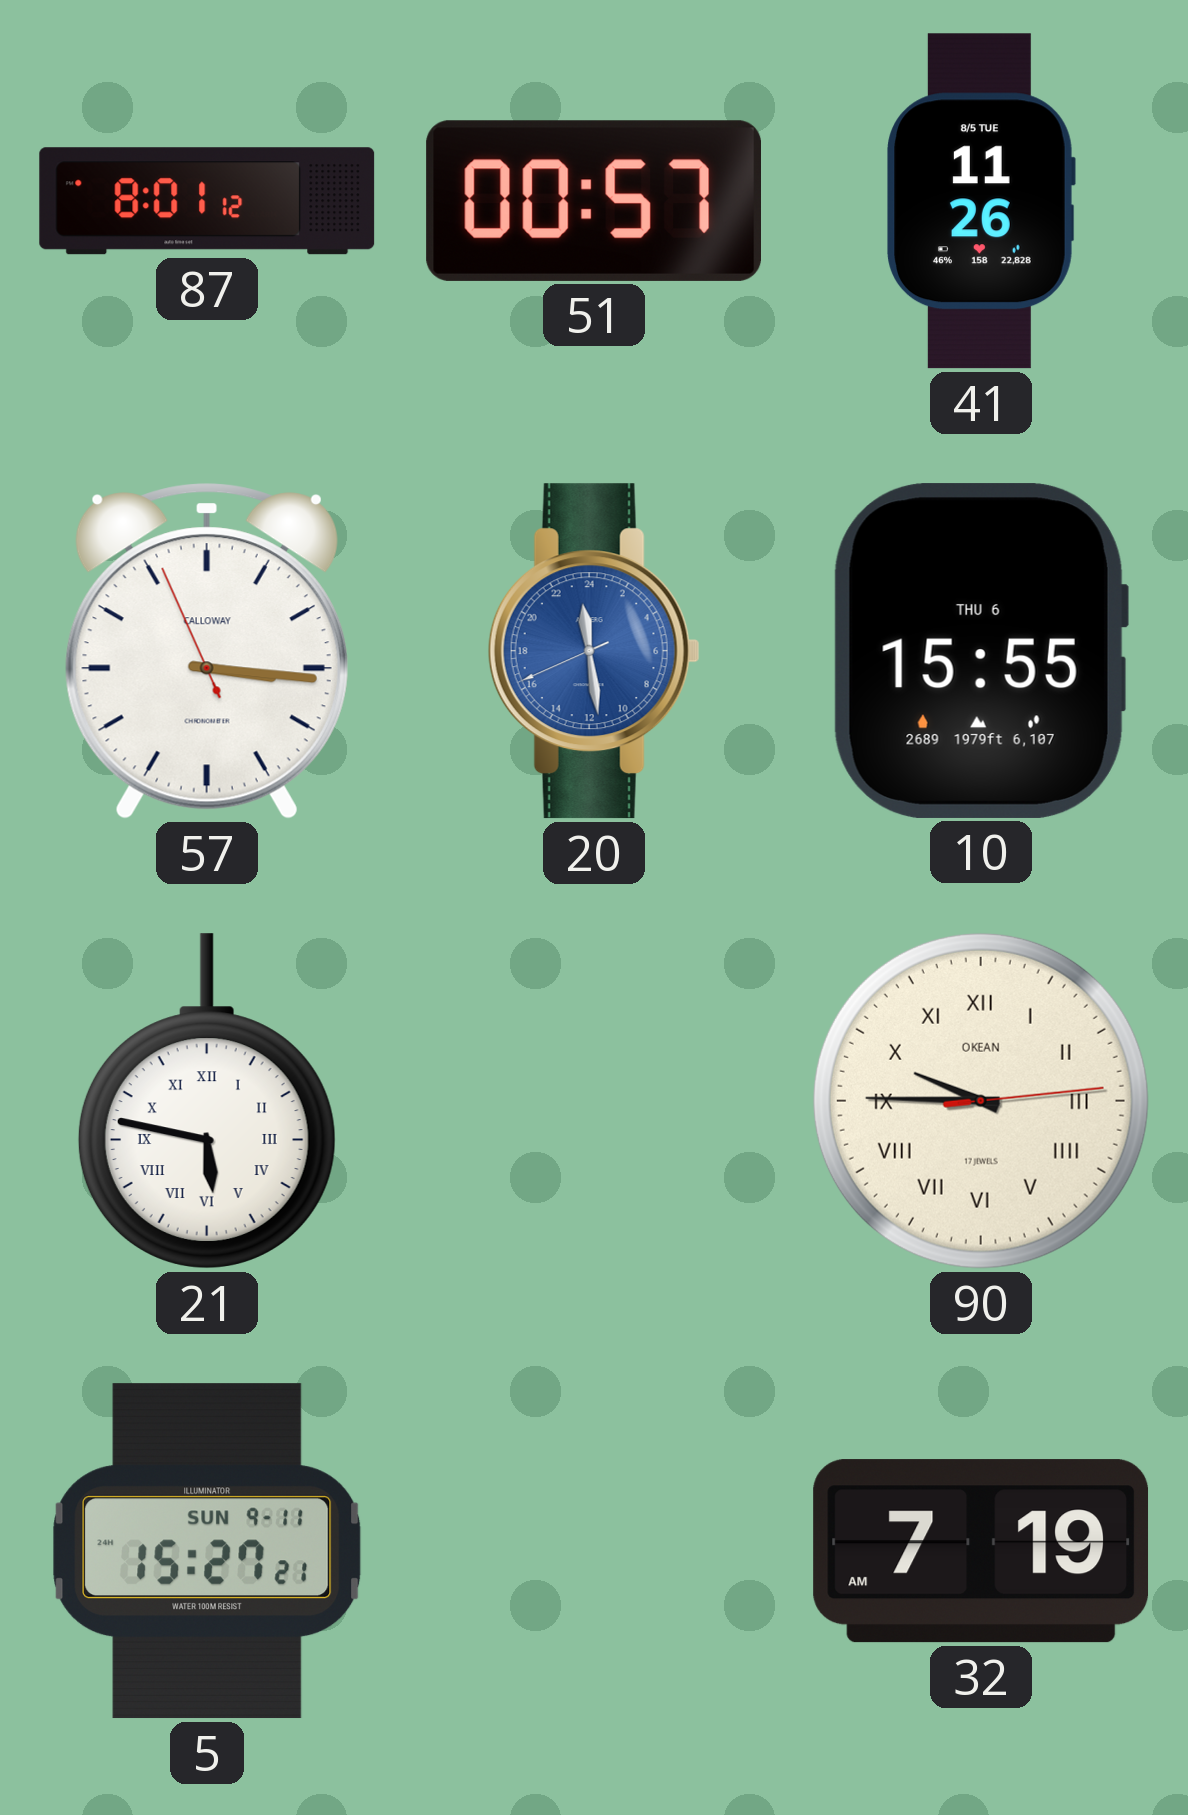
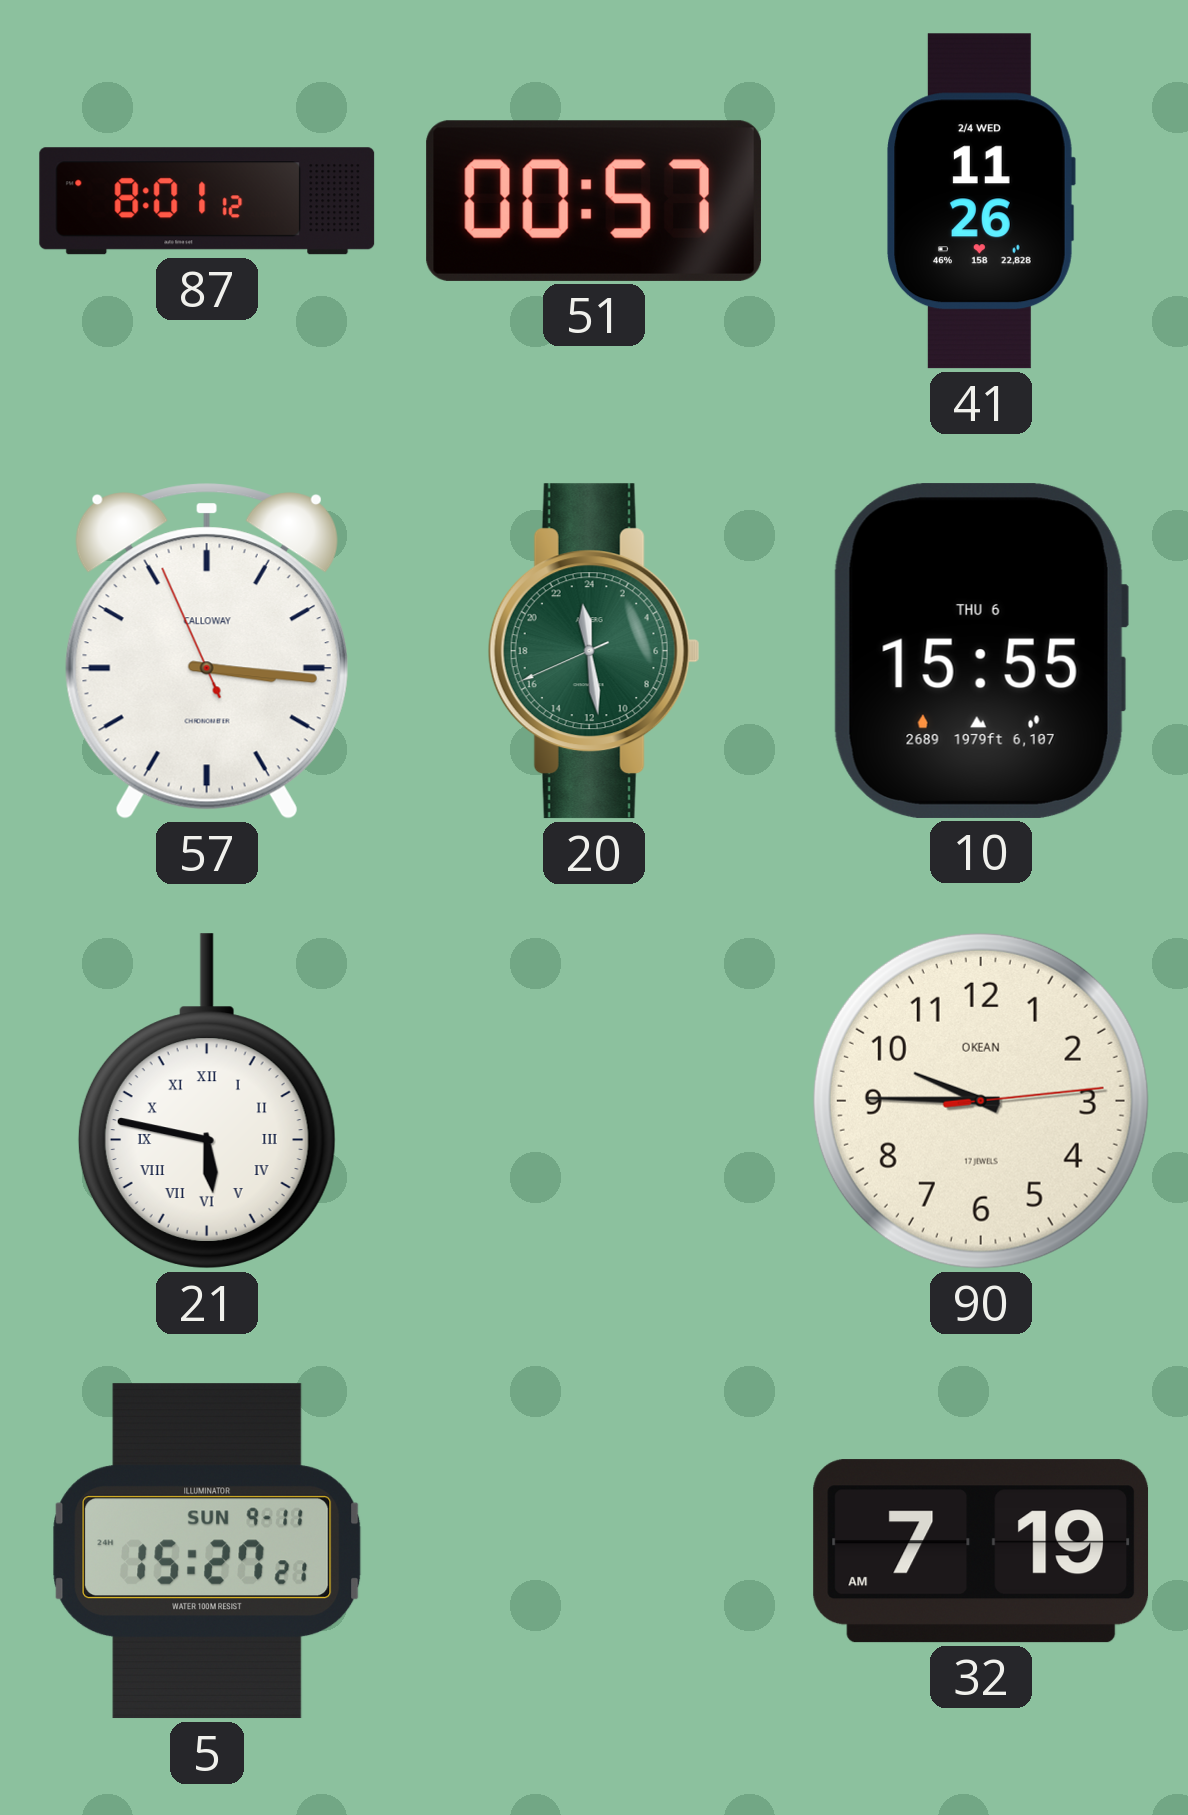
41 date: 8/5 TUE -> 2/4 WED (981, 201)
20 dial: blue -> green (594, 651)
90 numerals: Roman -> Arabic (981, 1101)
